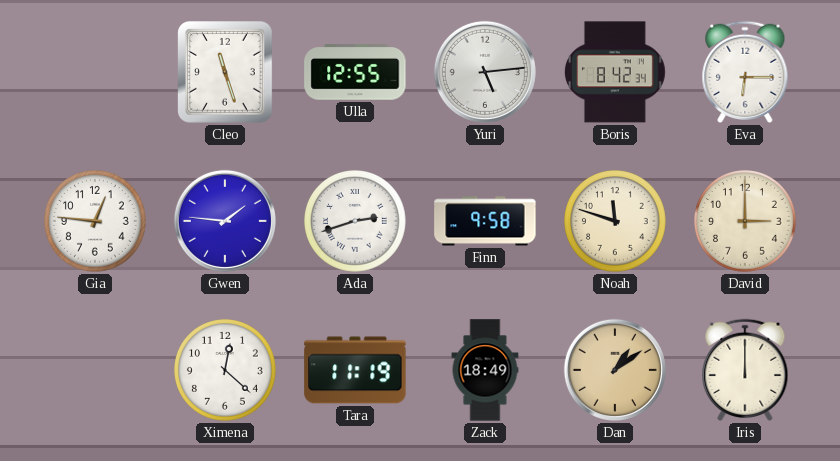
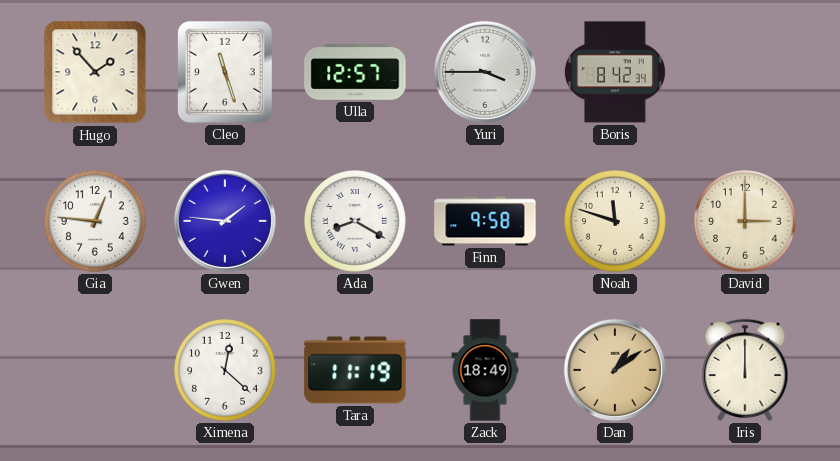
Hugo: none -> 1:53 (95, 72)
Ulla: 12:55 -> 12:57 (355, 72)
Yuri: 5:14 -> 3:45 (485, 72)
Eva: 6:15 -> none (745, 72)
Ada: 2:42 -> 8:20 (356, 222)
